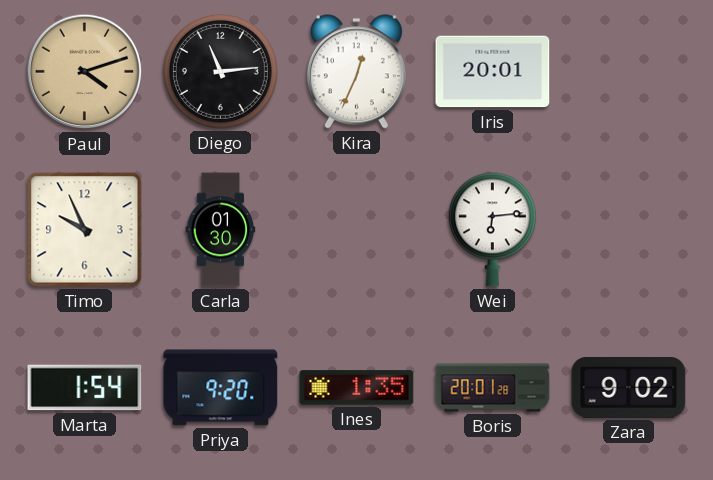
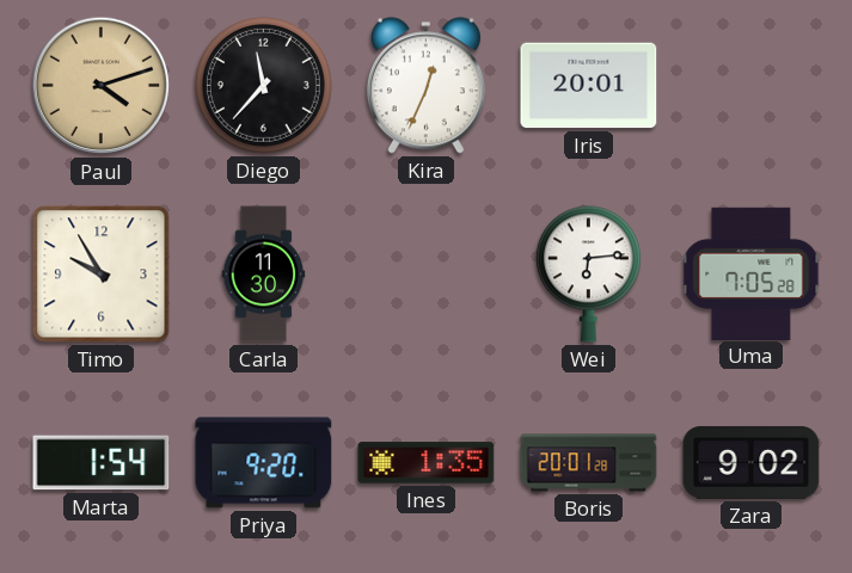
Diego: 11:14 -> 11:37 (263, 85)
Timo: 9:56 -> 9:55 (102, 275)
Carla: 01:30 -> 11:30 (264, 275)
Uma: none -> 7:05 (752, 273)
